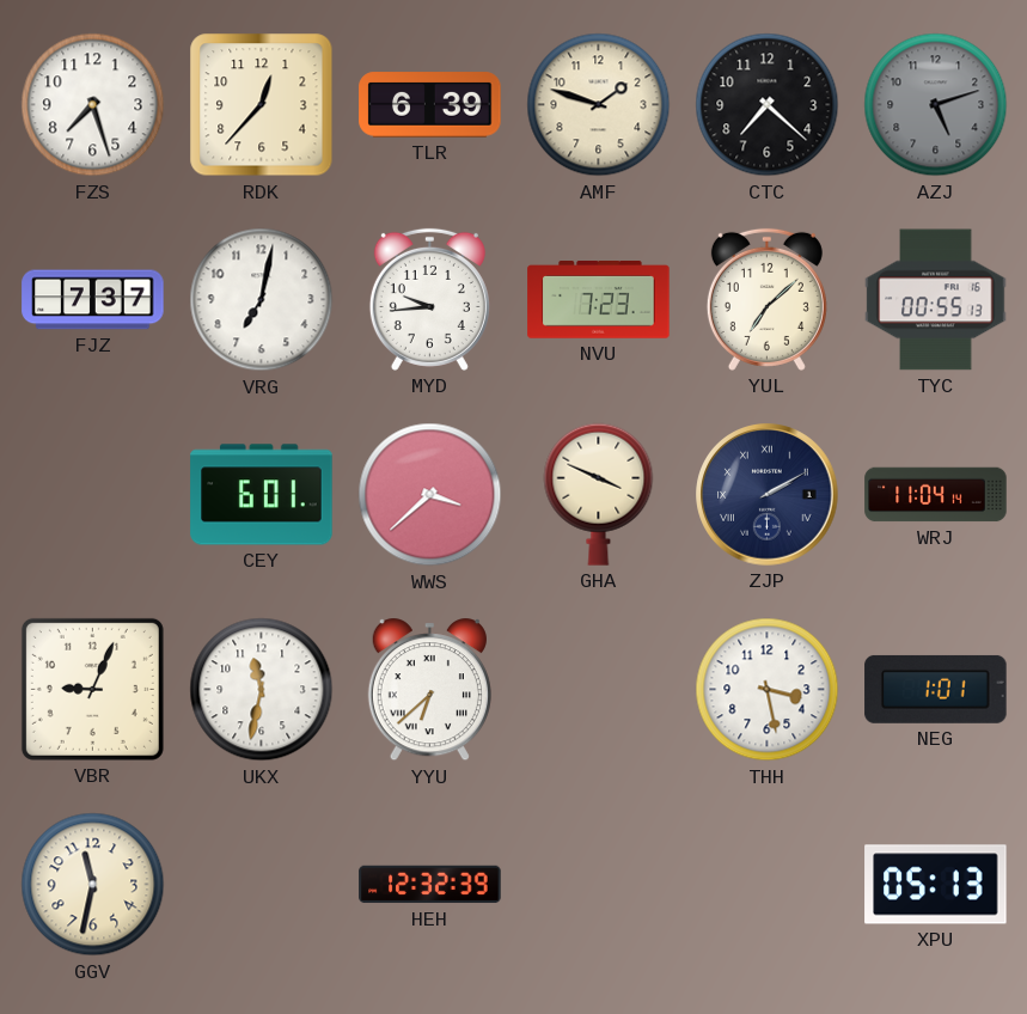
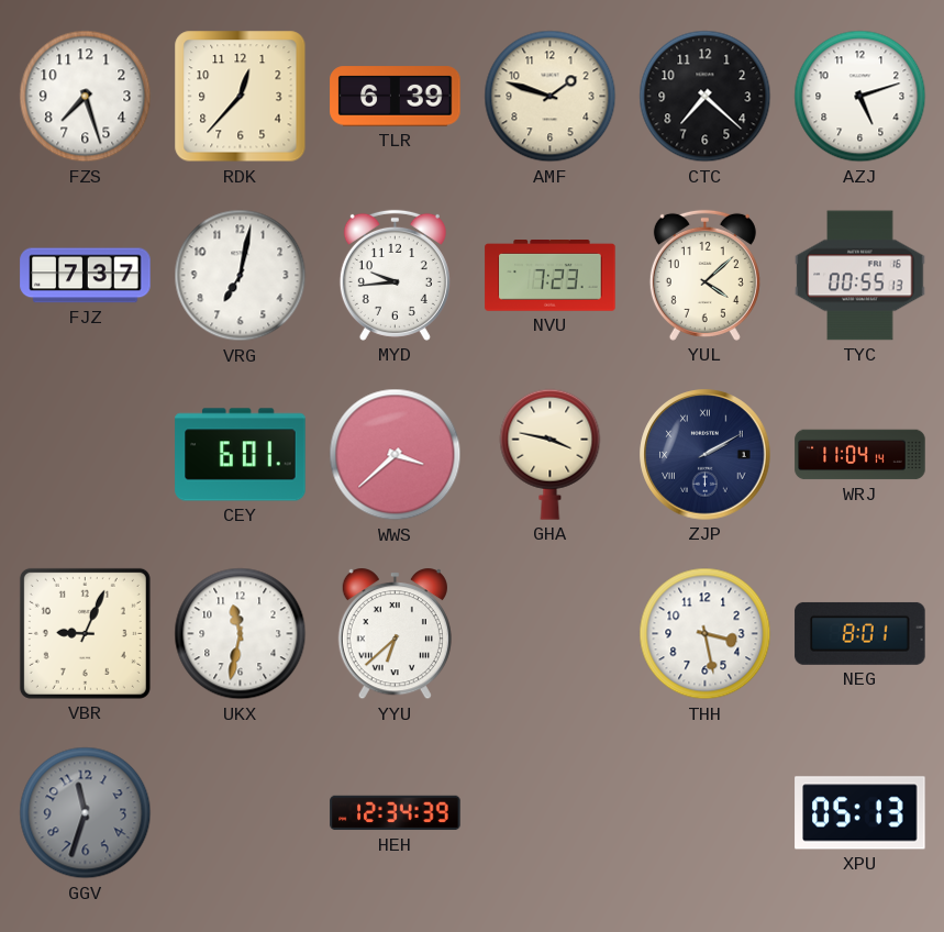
AZJ dial: grey -> white (860, 97)
YUL: 7:08 -> 4:08 (704, 275)
GHA: 3:49 -> 3:47 (551, 454)
NEG: 1:01 -> 8:01 (860, 633)
GGV: 11:32 -> 11:33 (86, 813)
GGV dial: cream -> grey (86, 813)
HEH: 12:32 -> 12:34 (396, 813)
